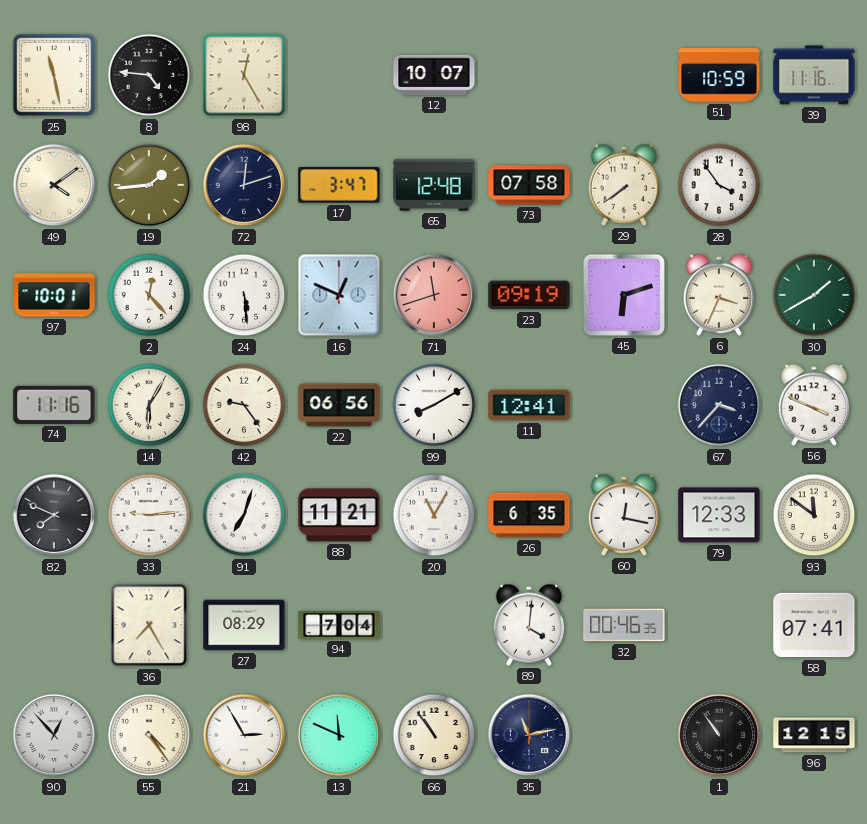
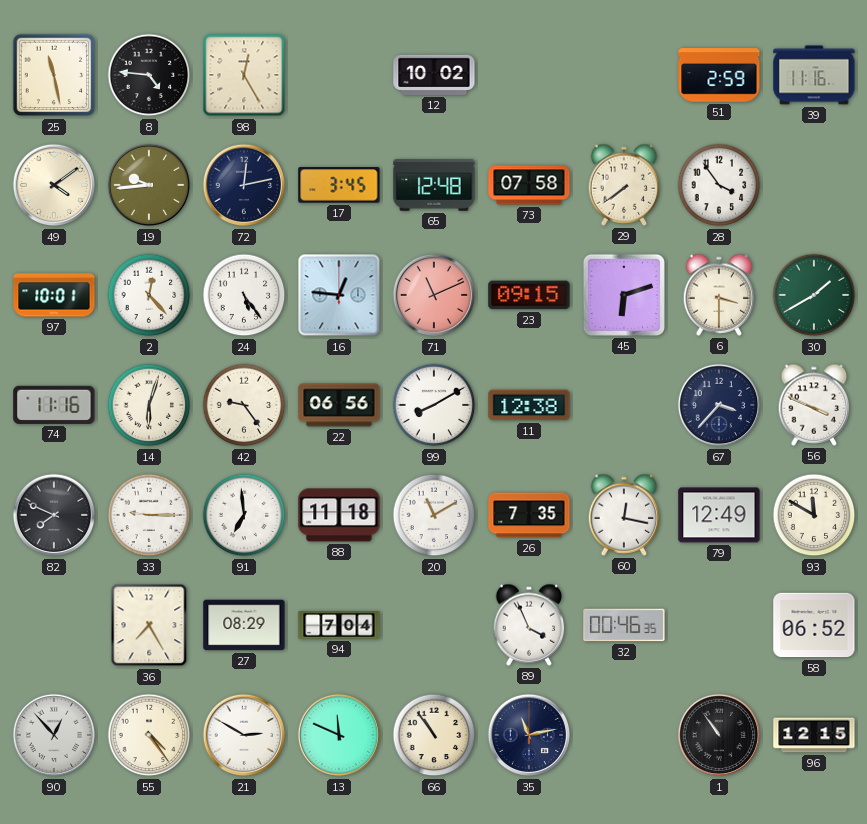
12: 10:07 -> 10:02 (434, 75)
51: 10:59 -> 2:59 (719, 75)
19: 1:44 -> 9:44 (149, 185)
72: 12:12 -> 12:13 (244, 185)
17: 3:47 -> 3:45 (339, 185)
24: 5:29 -> 5:24 (244, 295)
16: 12:49 -> 12:46 (339, 295)
71: 11:42 -> 11:11 (434, 295)
23: 09:19 -> 09:15 (529, 295)
6: 3:34 -> 3:30 (719, 295)
14: 6:05 -> 6:03 (149, 405)
11: 12:41 -> 12:38 (529, 405)
33: 9:14 -> 9:15 (149, 515)
91: 7:03 -> 6:59 (244, 515)
88: 11:21 -> 11:18 (339, 515)
20: 11:05 -> 11:10 (434, 515)
26: 6:35 -> 7:35 (529, 515)
79: 12:33 -> 12:49 (719, 515)
93: 11:51 -> 11:50 (814, 515)
89: 4:01 -> 3:56 (529, 625)
58: 07:41 -> 06:52 (814, 625)
21: 2:55 -> 2:50 (244, 735)
